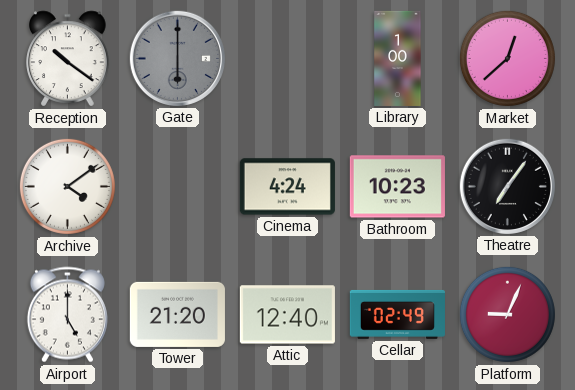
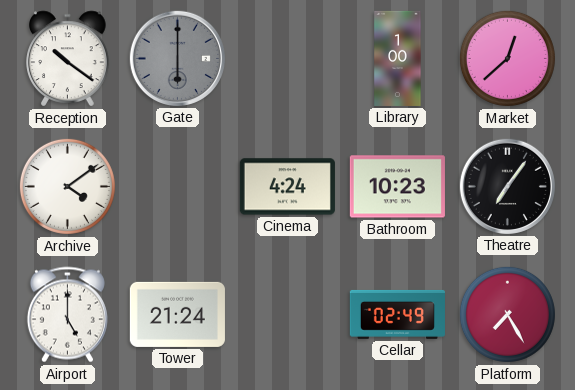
Tower: 21:20 -> 21:24 (177, 314)
Attic: 12:40 -> none (287, 315)
Platform: 9:04 -> 7:25 (507, 314)
